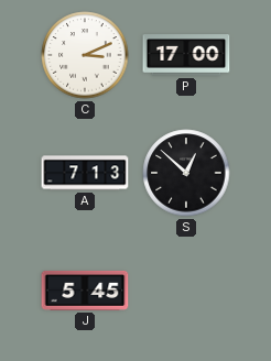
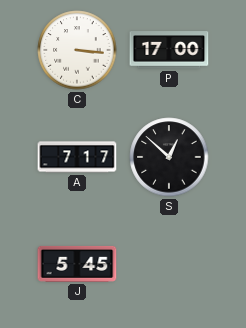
C: 3:11 -> 3:16 (77, 50)
A: 7:13 -> 7:17 (77, 157)
